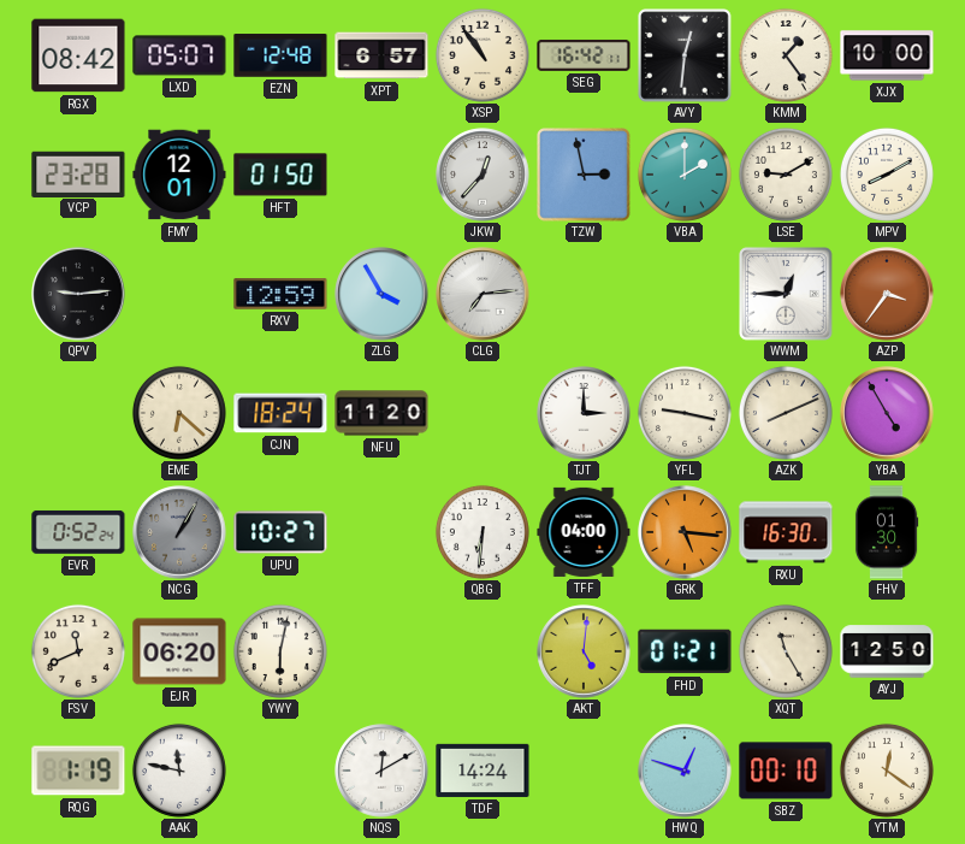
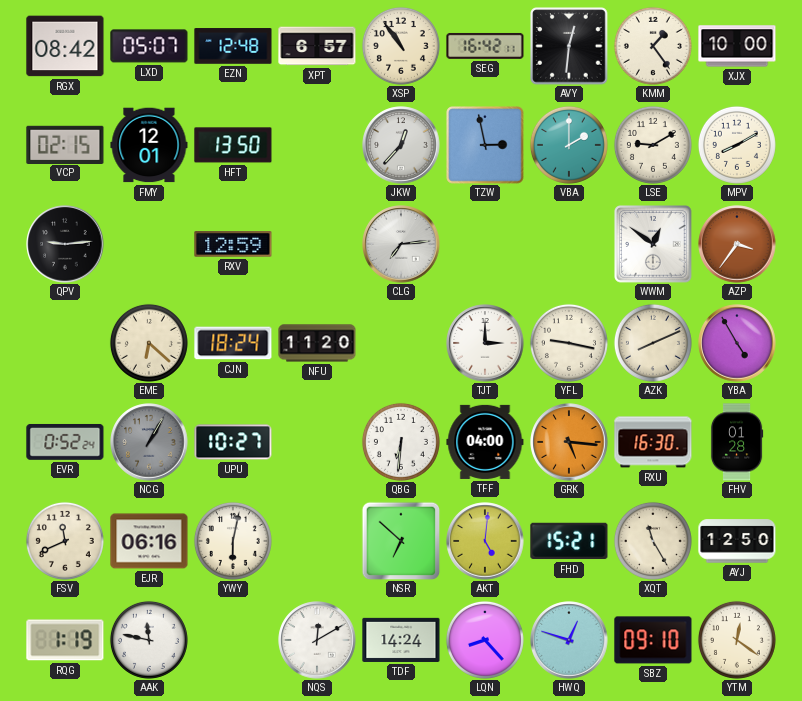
VCP: 23:28 -> 02:15 (65, 144)
HFT: 01:50 -> 13:50 (233, 145)
ZLG: 3:55 -> none (381, 294)
WWM: 12:45 -> 12:51 (653, 244)
FHV: 01:30 -> 01:28 (737, 442)
EJR: 06:20 -> 06:16 (149, 541)
NSR: none -> 6:52 (401, 541)
FHD: 01:21 -> 15:21 (569, 541)
LQN: none -> 8:23 (485, 640)
SBZ: 00:10 -> 09:10 (653, 640)
